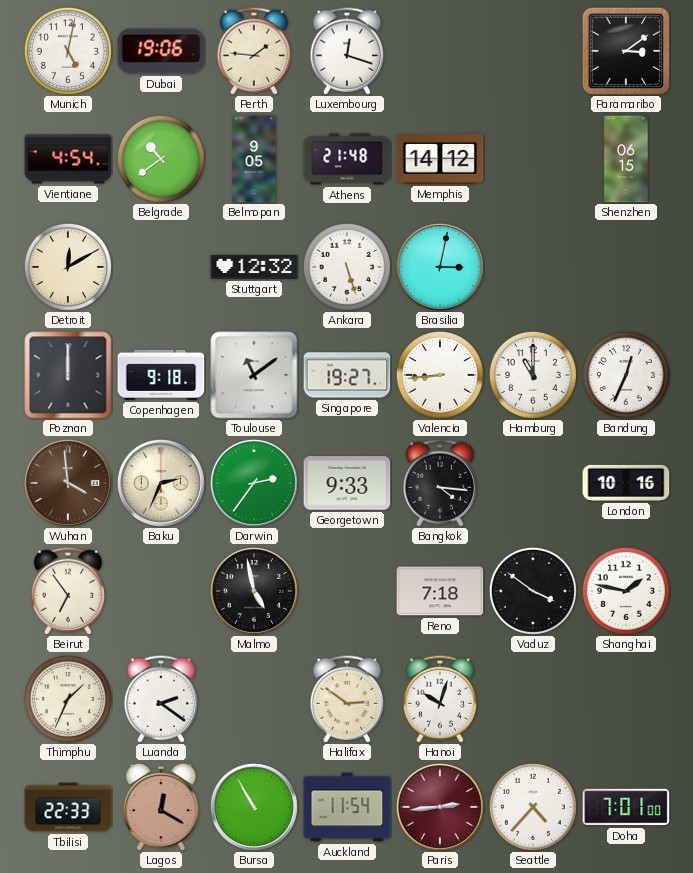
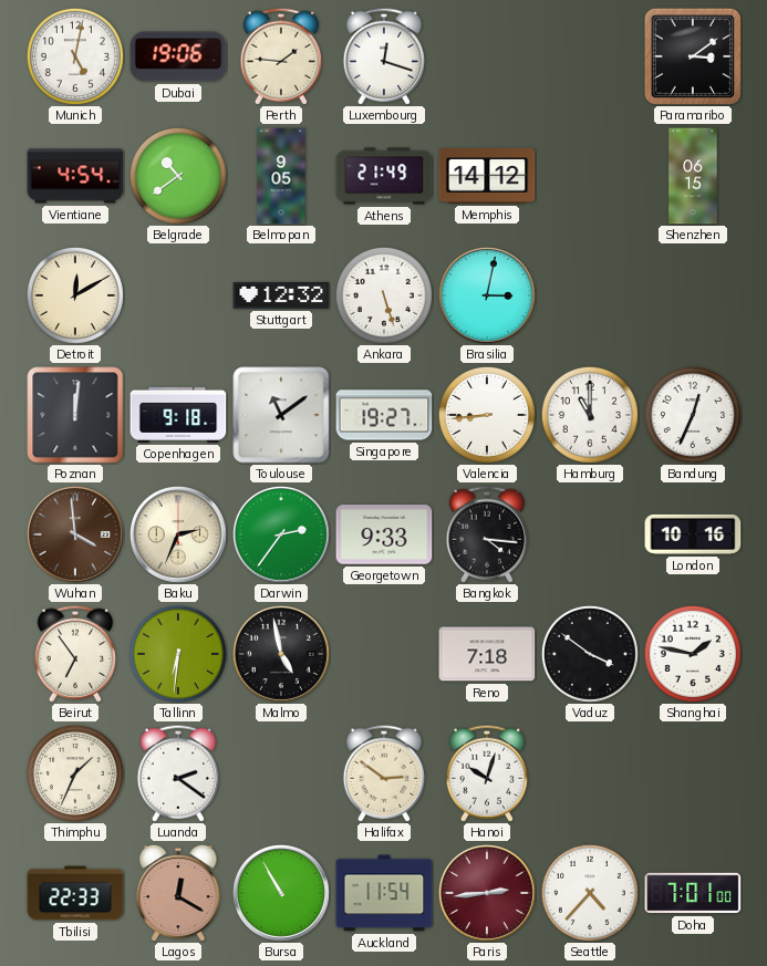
Athens: 21:48 -> 21:49 (384, 176)
Poznan: 12:00 -> 12:01 (75, 415)
Tallinn: none -> 6:31 (178, 654)
